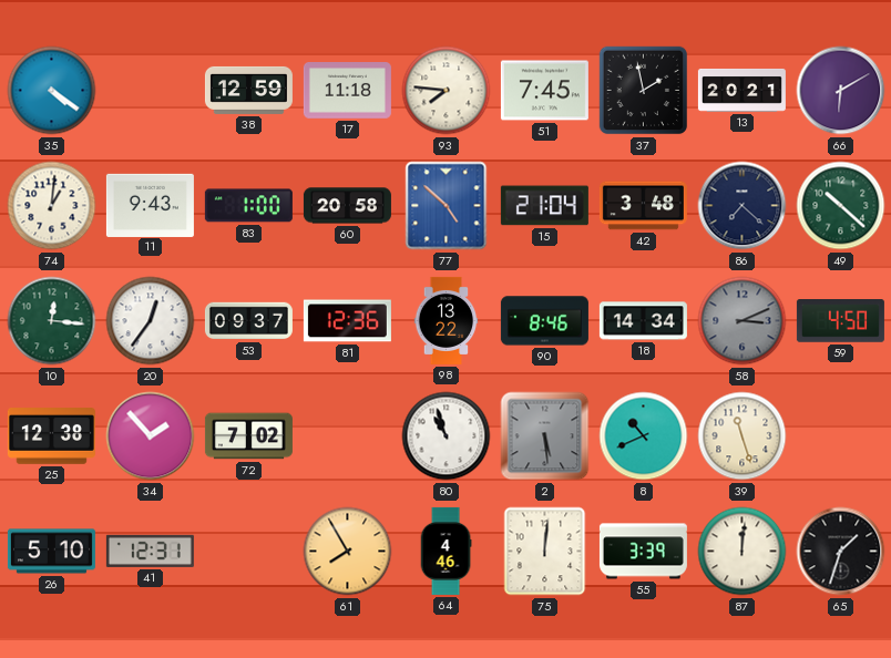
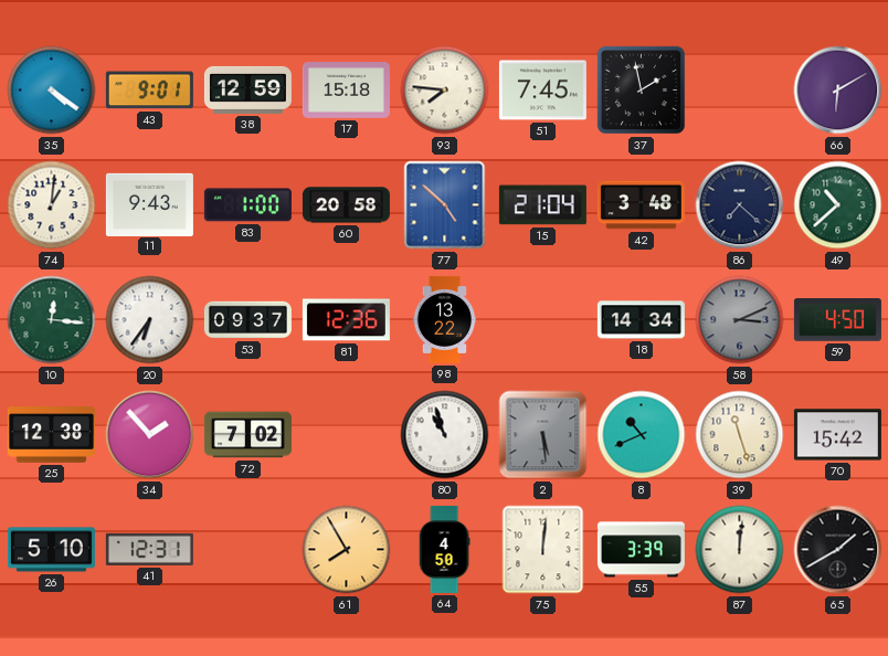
43: none -> 9:01 (149, 91)
17: 11:18 -> 15:18 (346, 91)
13: 20:21 -> none (741, 90)
49: 10:22 -> 10:38 (838, 205)
20: 12:36 -> 6:36 (150, 320)
90: 8:46 -> none (544, 321)
70: none -> 15:42 (837, 435)
64: 4:46 -> 4:50 (444, 549)
65: 1:33 -> 1:40 (838, 550)
